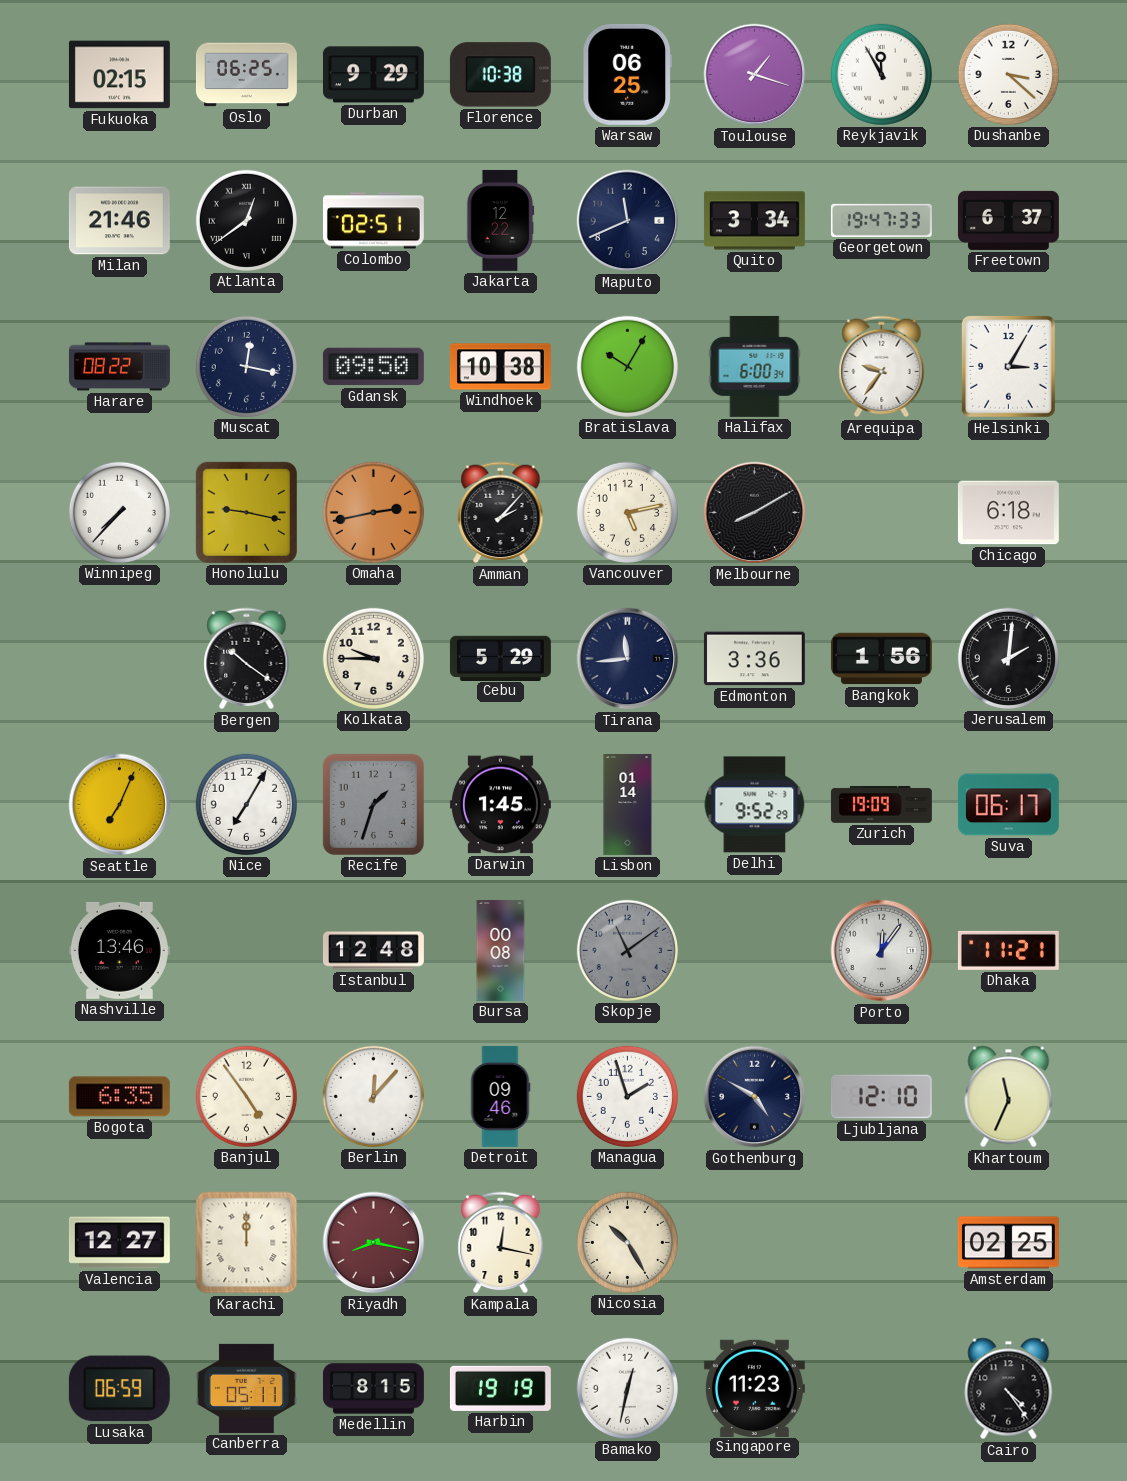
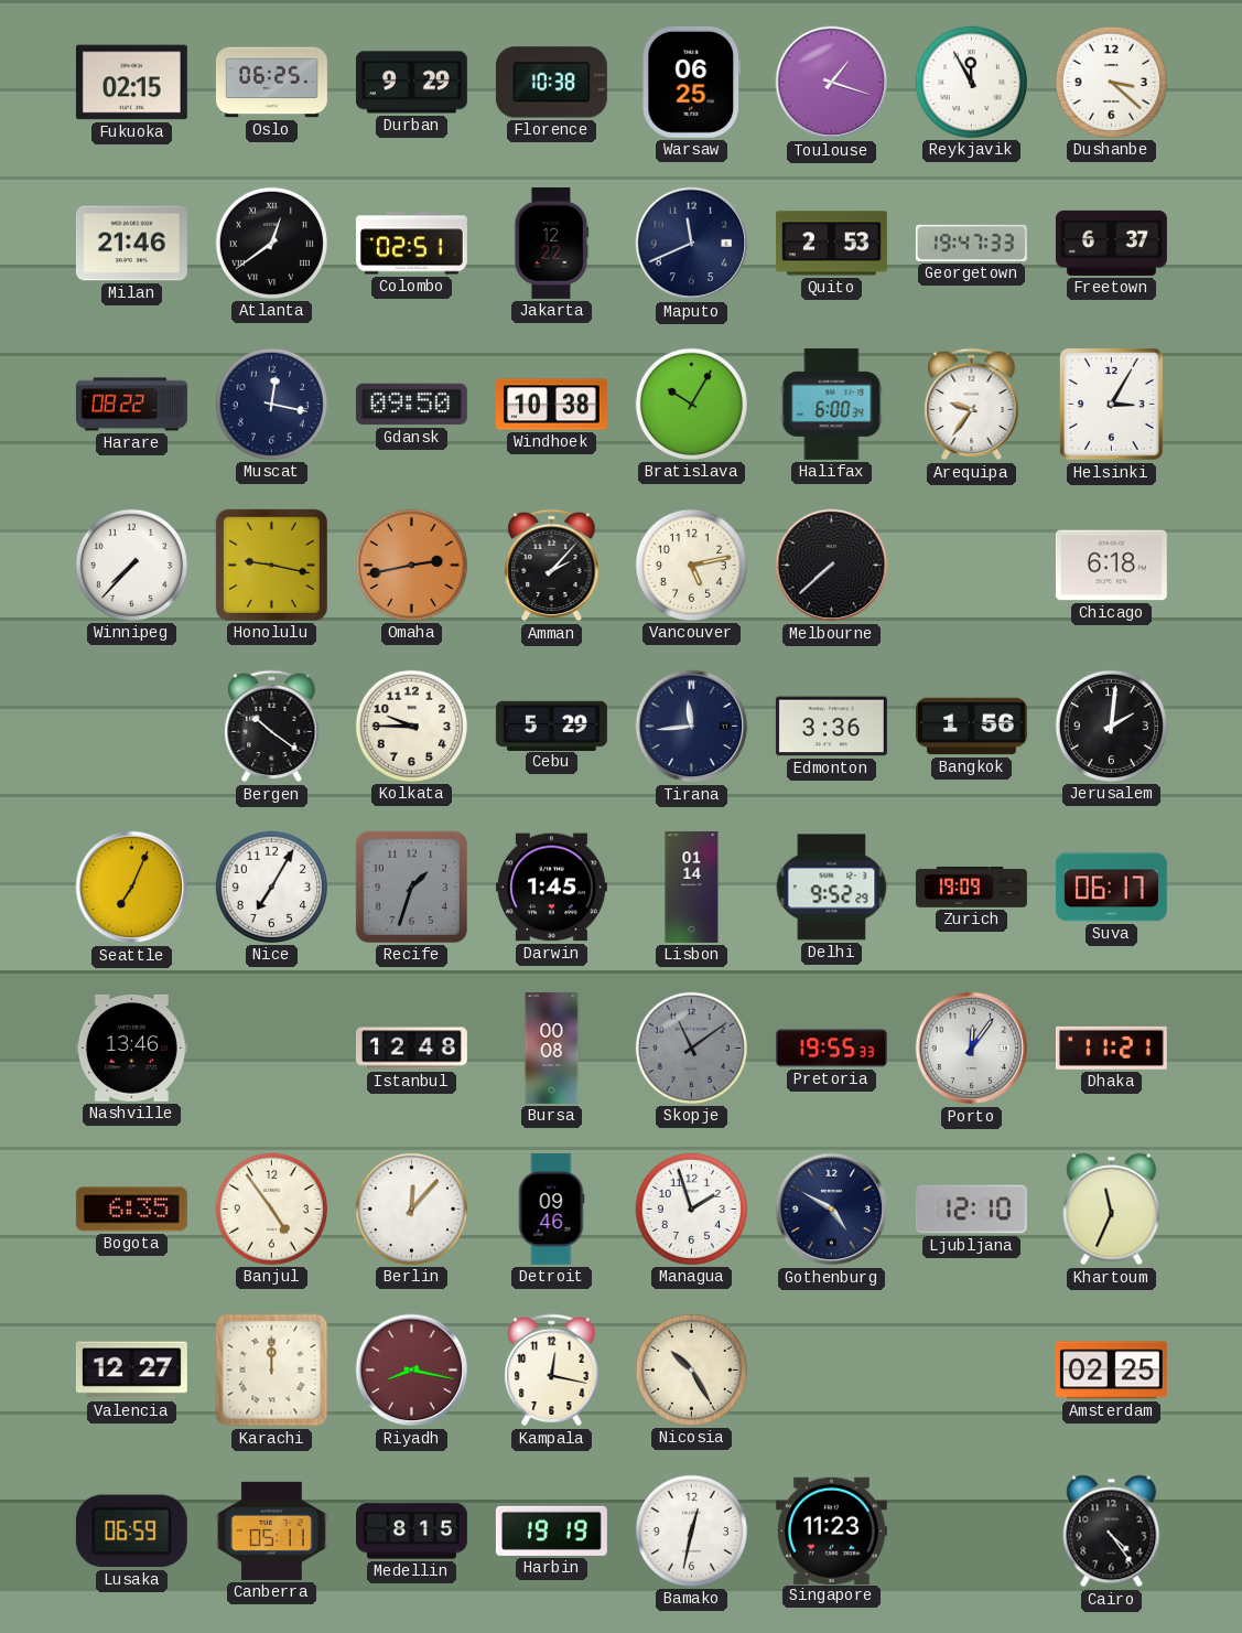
Quito: 3:34 -> 2:53 (831, 244)
Melbourne: 8:10 -> 7:38 (832, 566)
Pretoria: none -> 19:55 (831, 1049)
